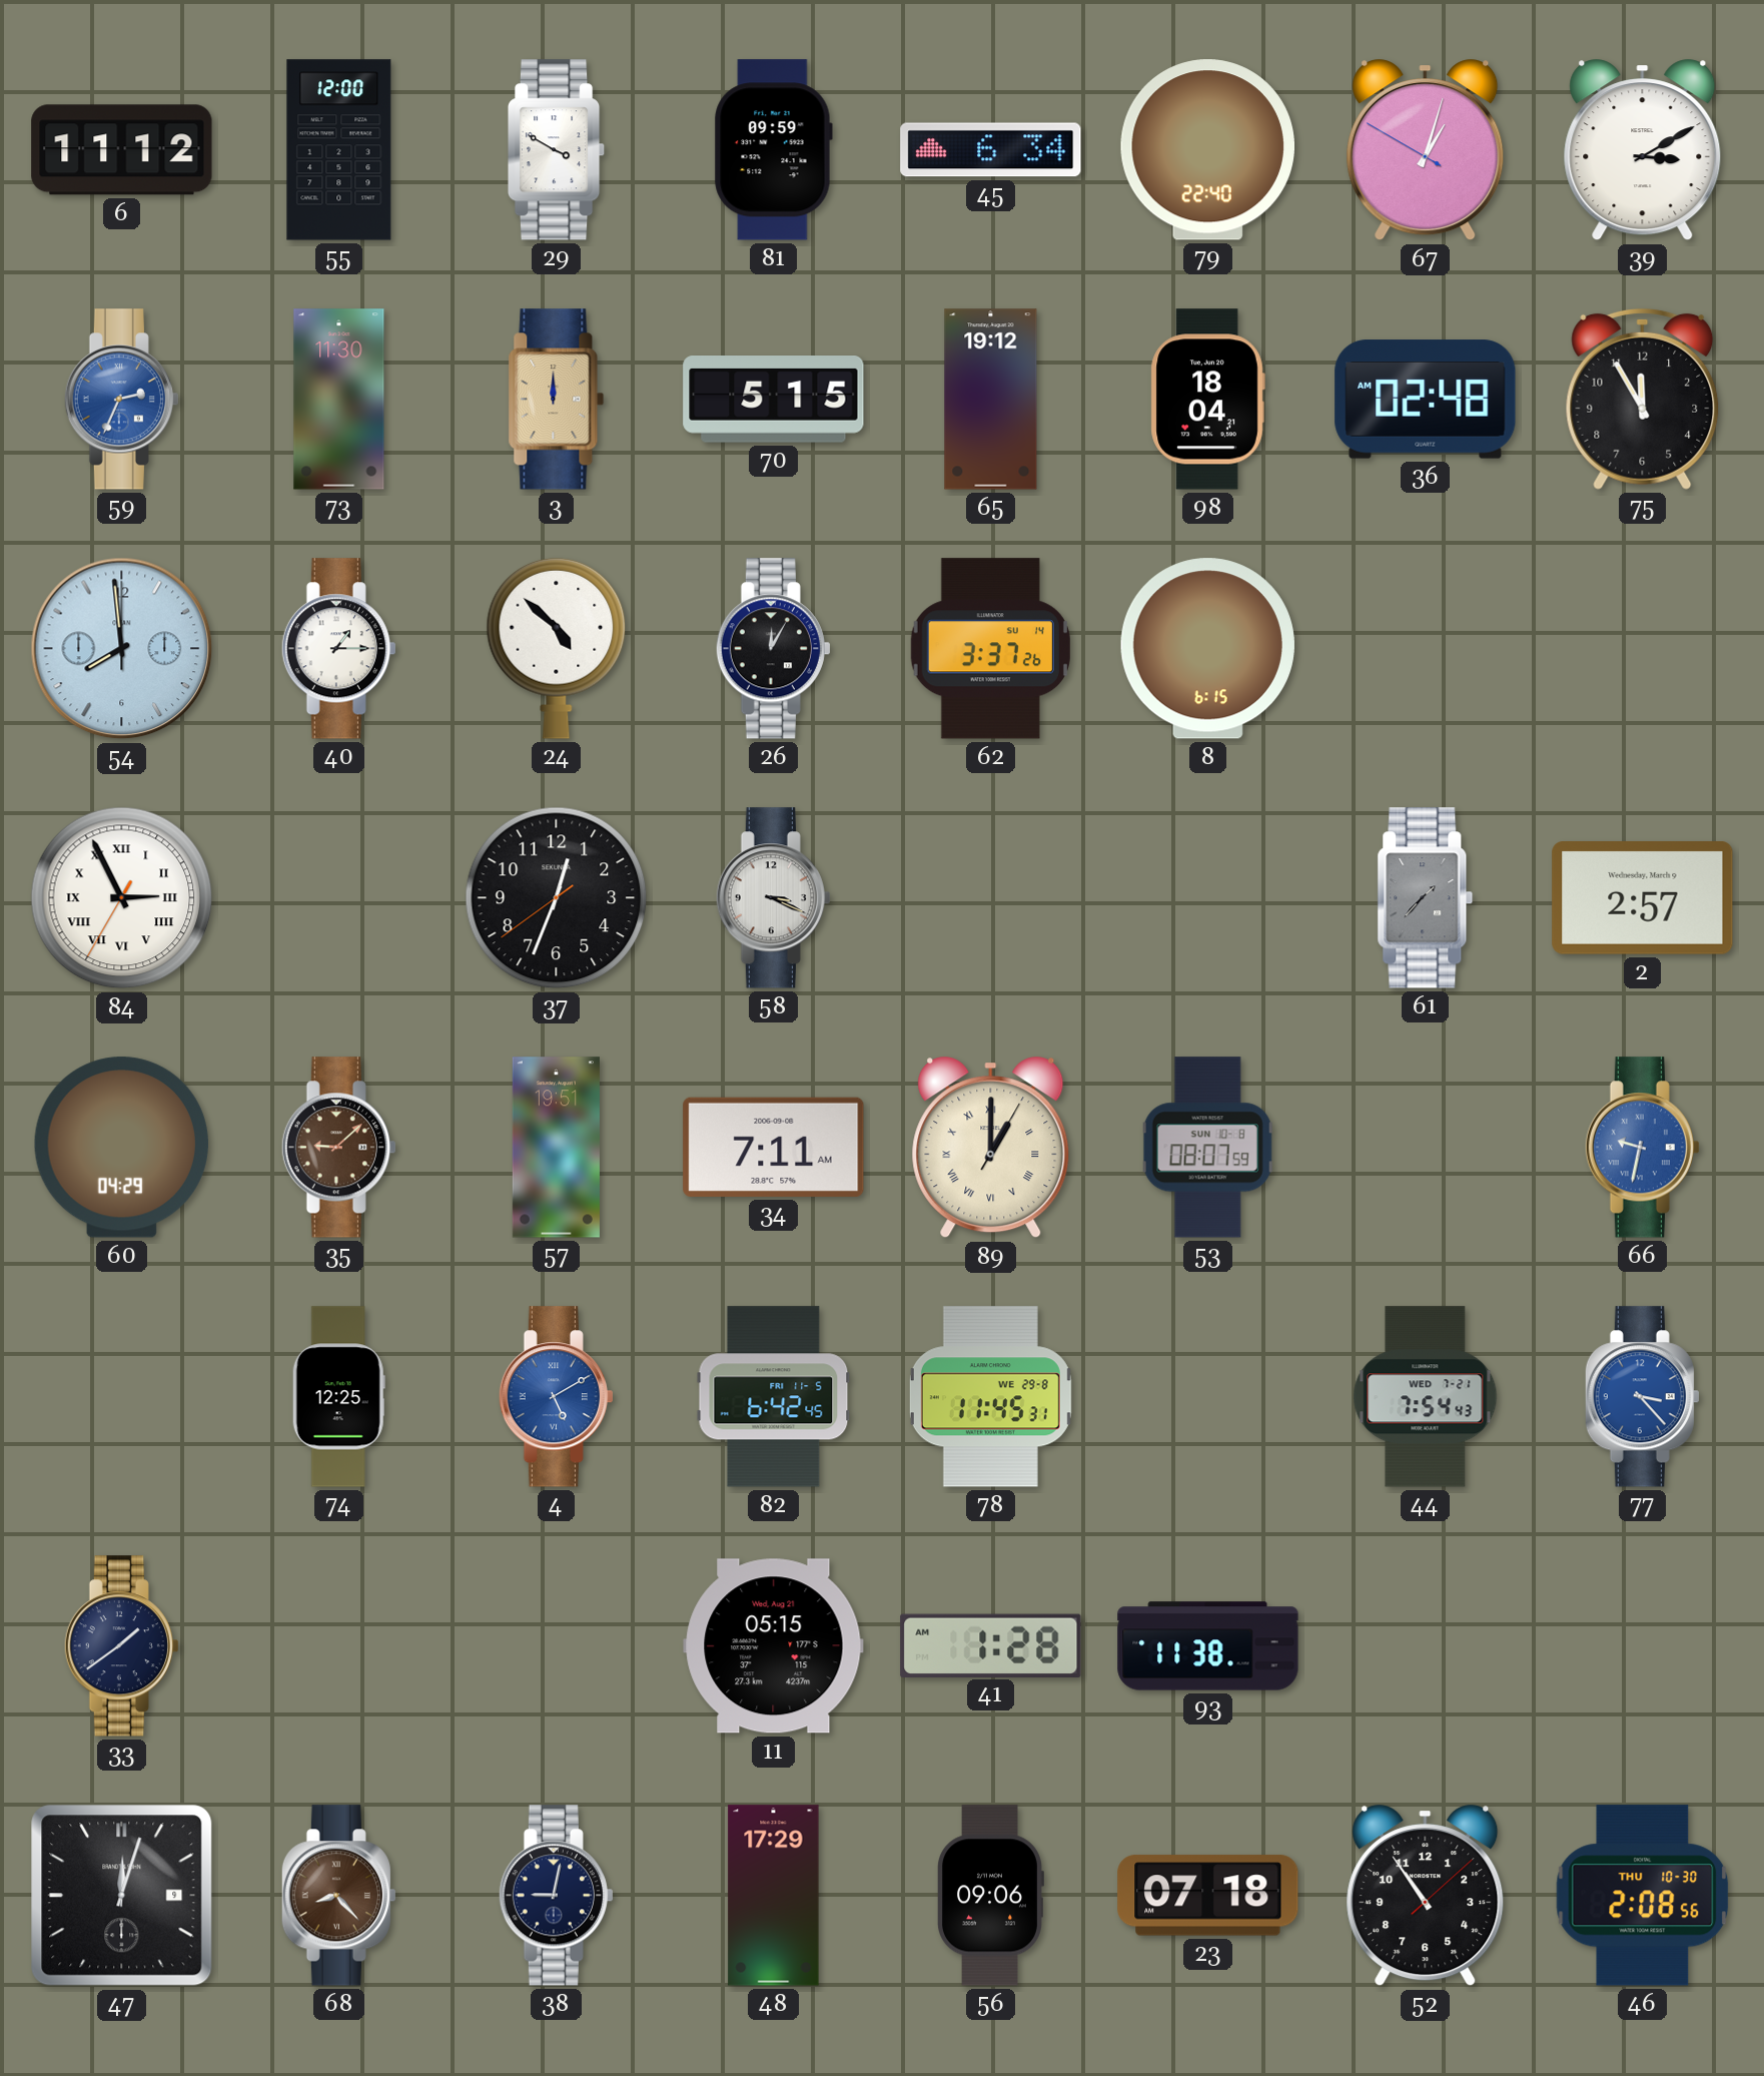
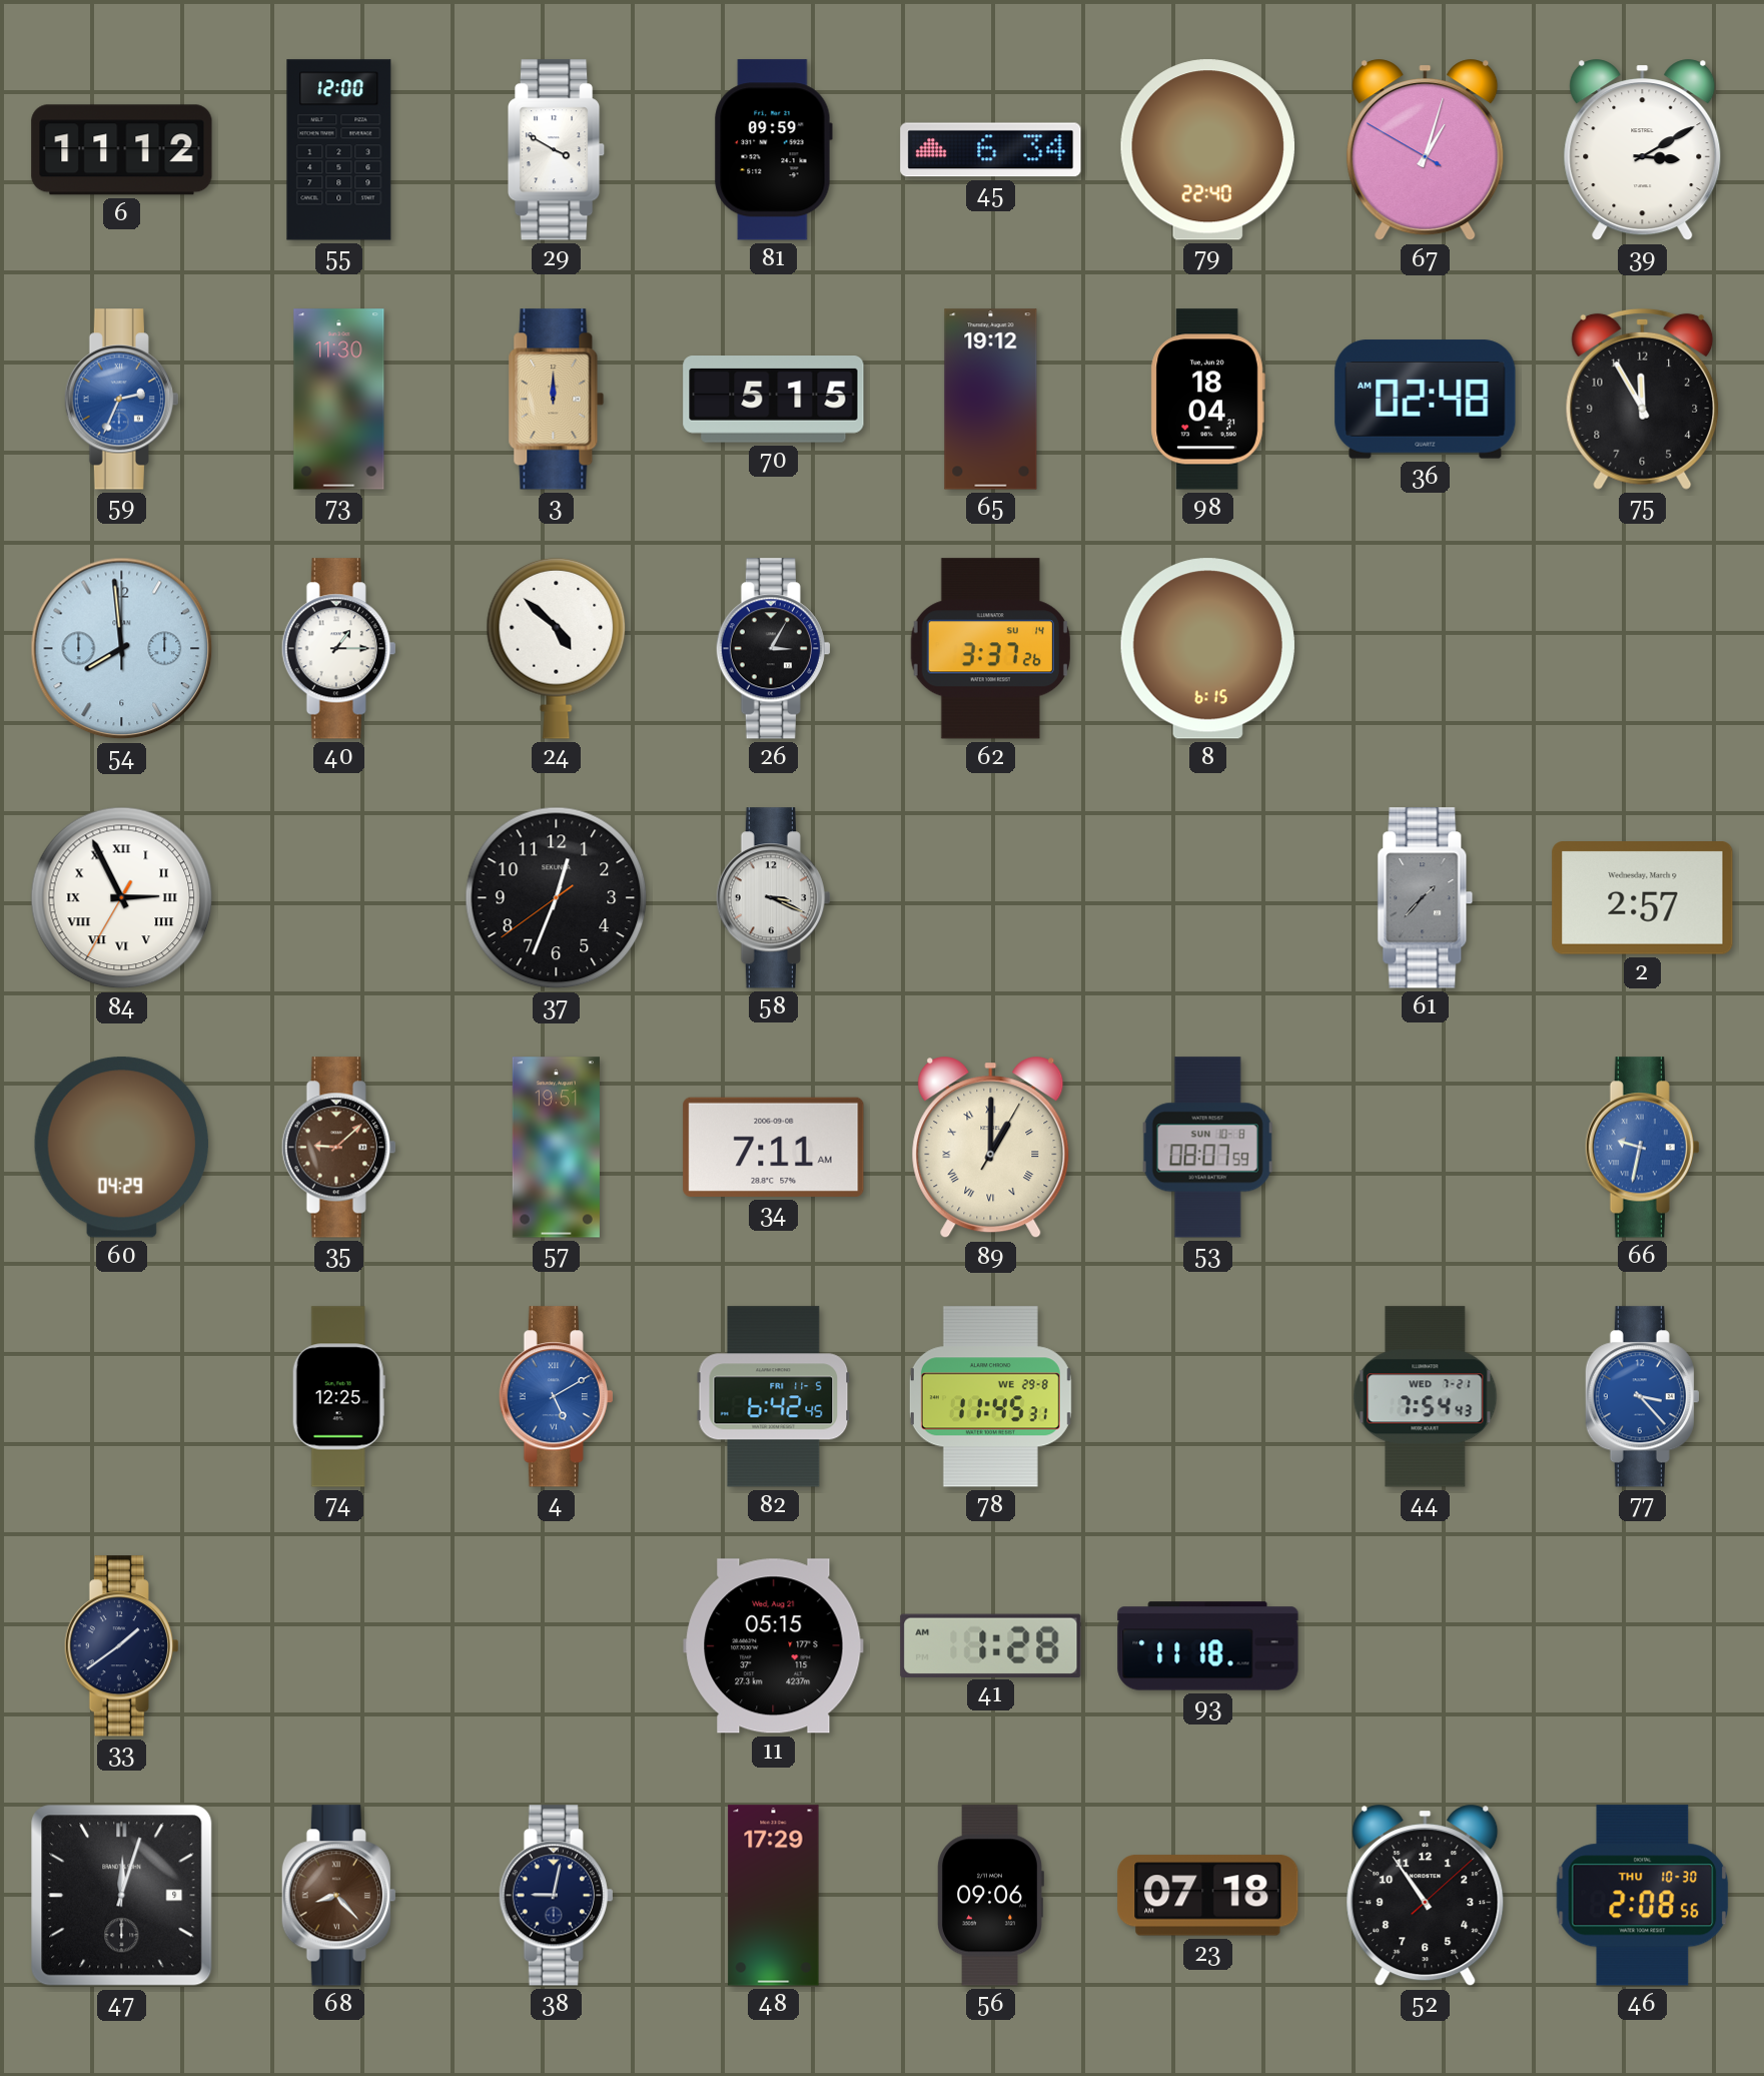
26: 12:05 -> 3:05 (773, 649)
93: 11:38 -> 11:18 (1208, 1646)
